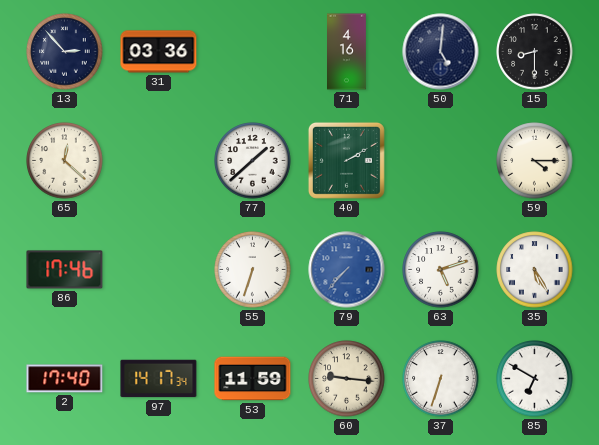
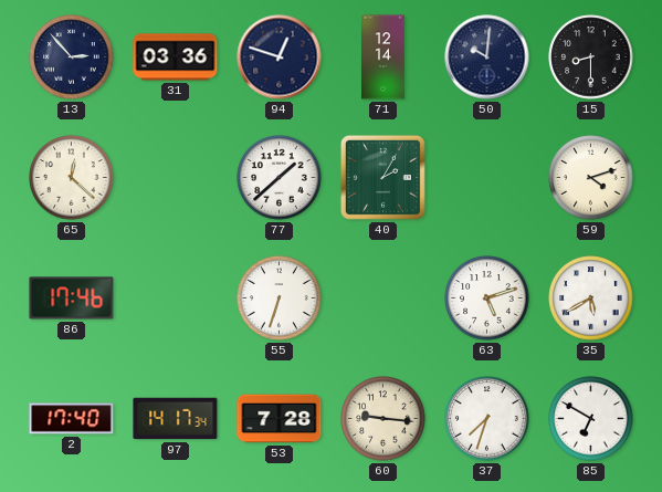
94: none -> 12:48 (280, 57)
71: 4:16 -> 12:14 (383, 57)
50: 5:01 -> 10:01 (487, 57)
40: 2:10 -> 2:05 (382, 177)
59: 4:15 -> 4:12 (591, 178)
79: 7:37 -> none (347, 270)
35: 5:25 -> 5:40 (591, 299)
53: 11:59 -> 7:28 (280, 419)
37: 6:33 -> 7:33 (487, 419)
